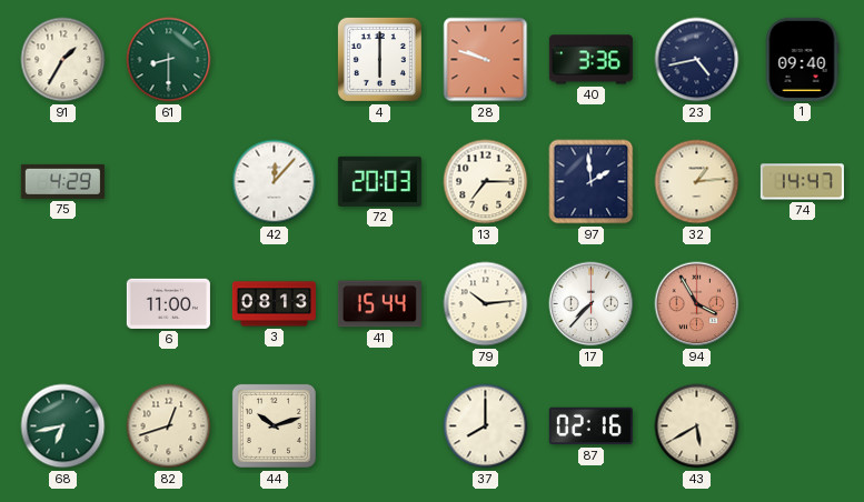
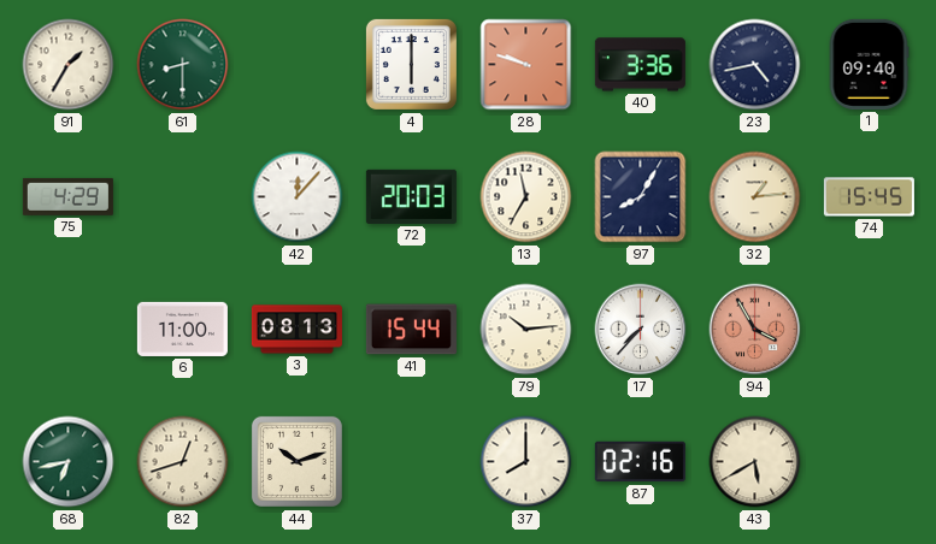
13: 7:15 -> 11:35 (526, 197)
97: 1:59 -> 8:05 (641, 197)
74: 14:47 -> 15:45 (869, 197)
